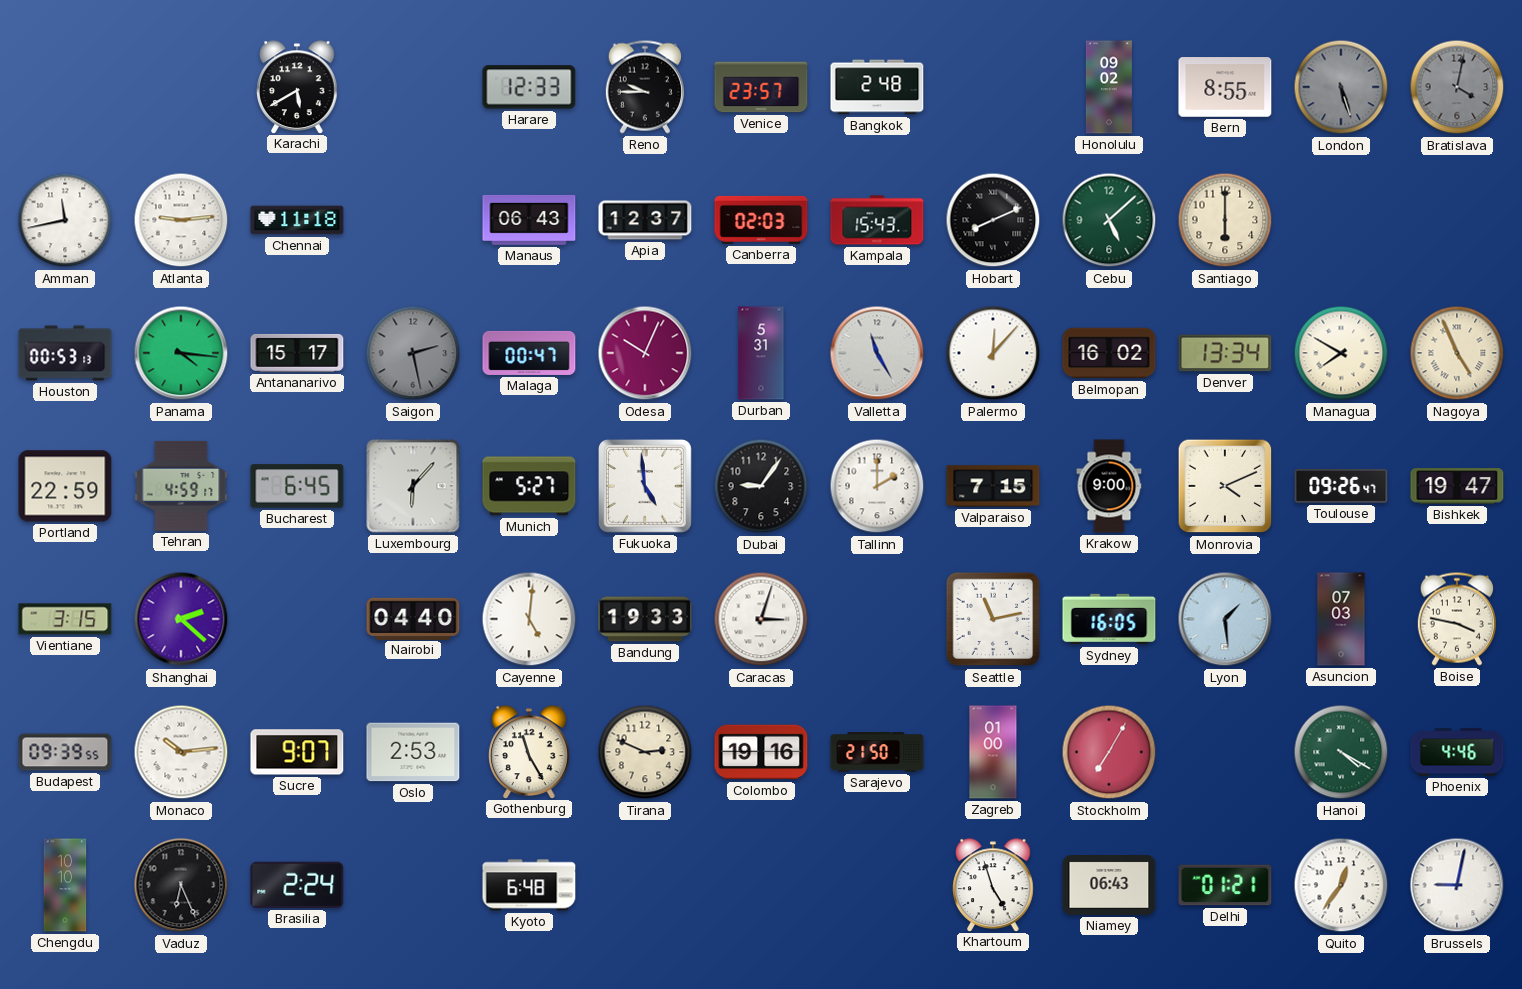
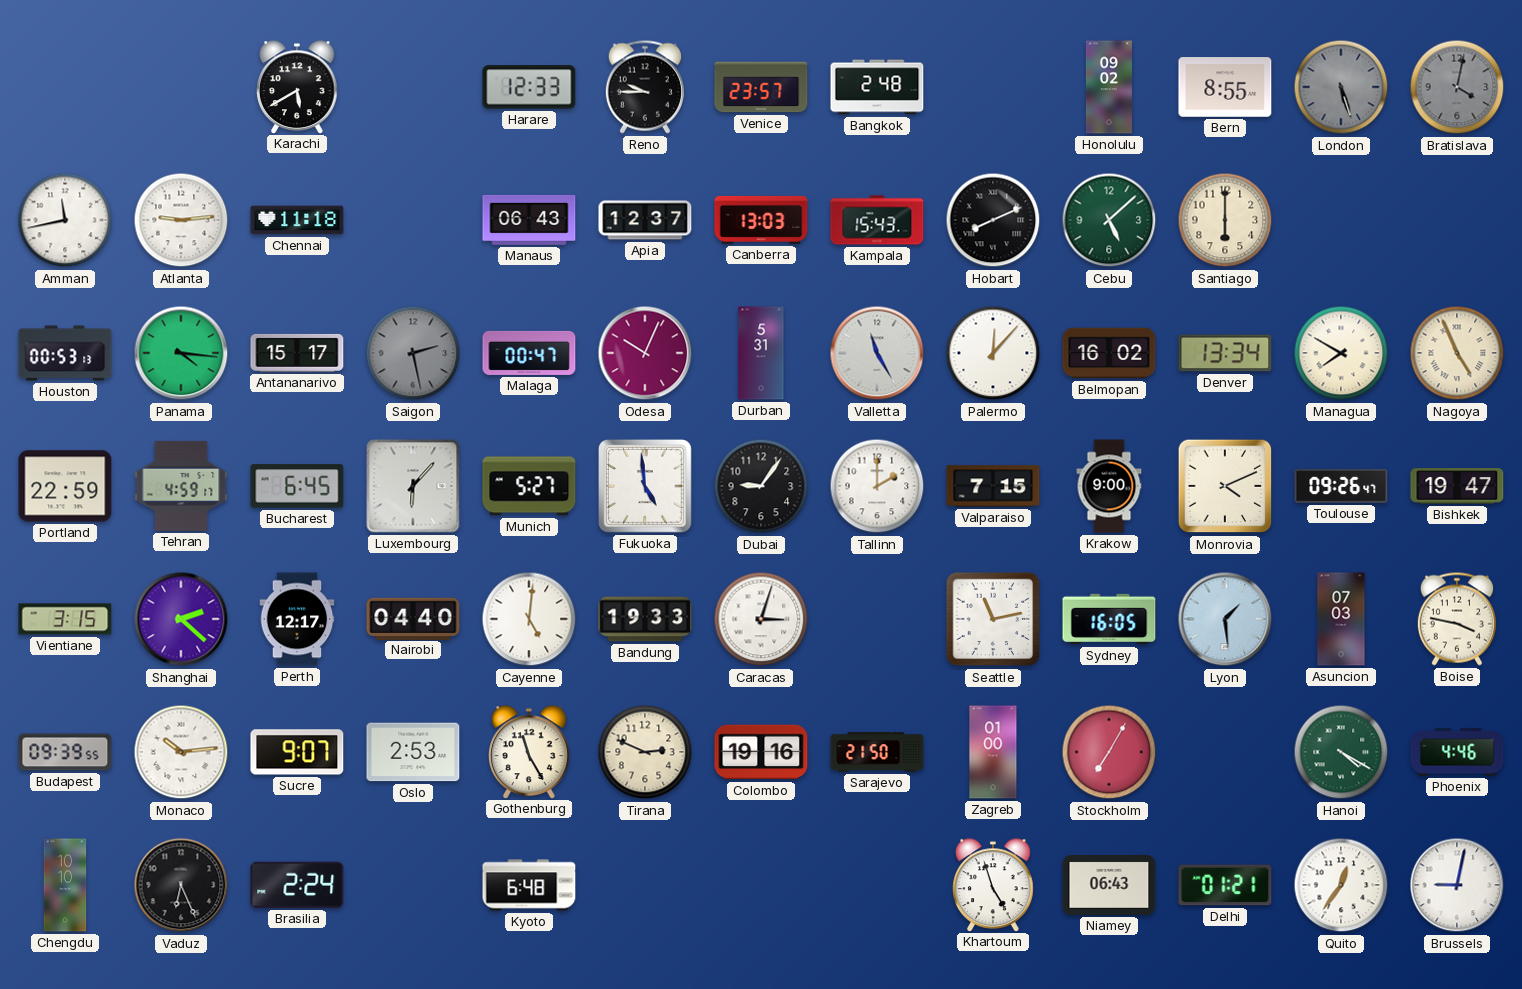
Canberra: 02:03 -> 13:03 (761, 220)
Perth: none -> 12:17 (297, 619)
